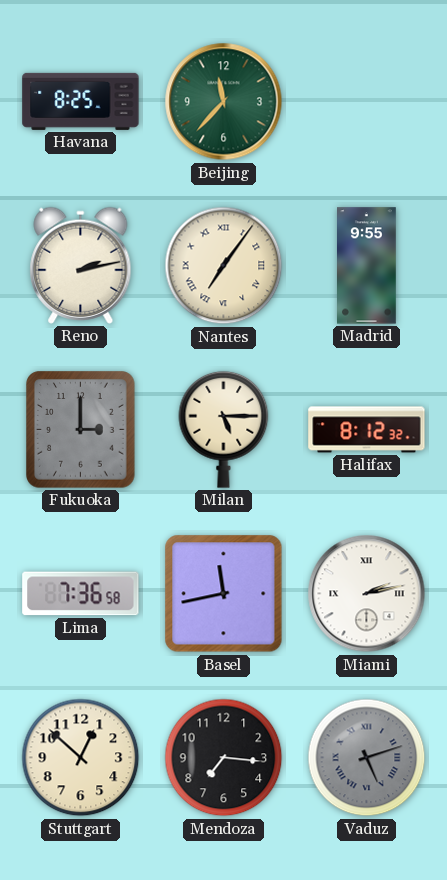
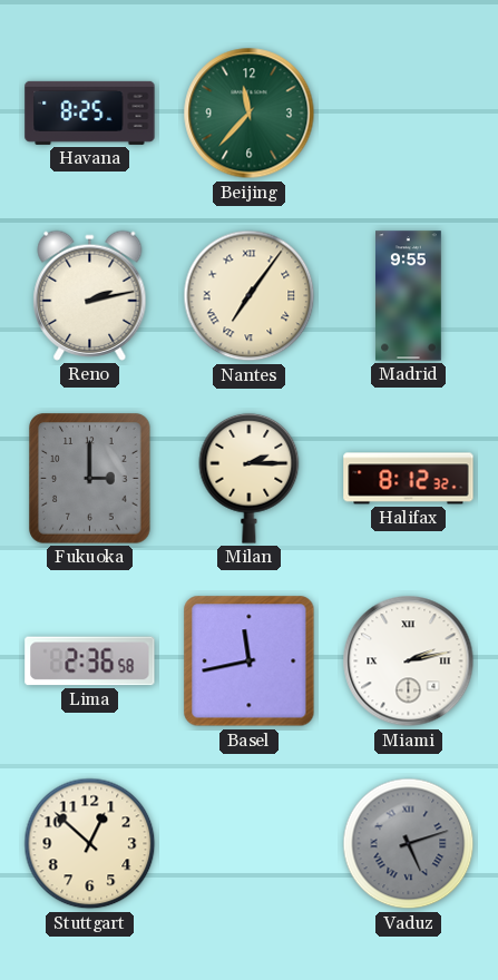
Milan: 5:15 -> 2:15 (250, 478)
Lima: 7:36 -> 2:36 (90, 661)
Mendoza: 7:16 -> none (224, 758)
